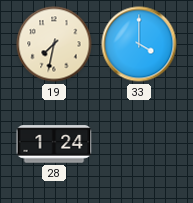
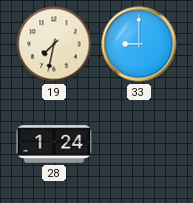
33: 4:00 -> 9:00 (139, 44)
